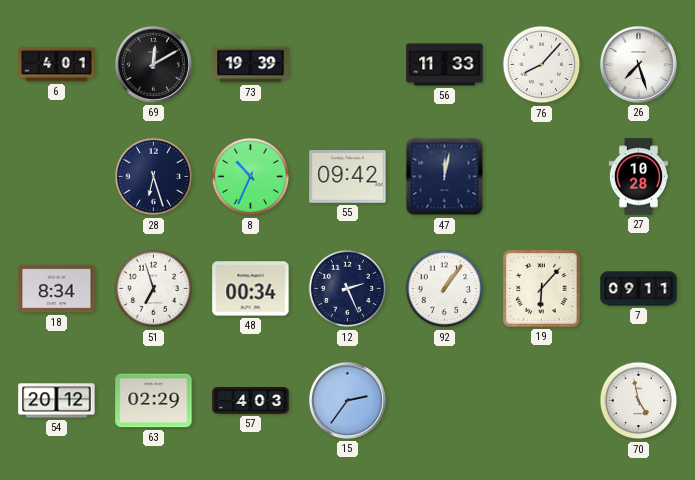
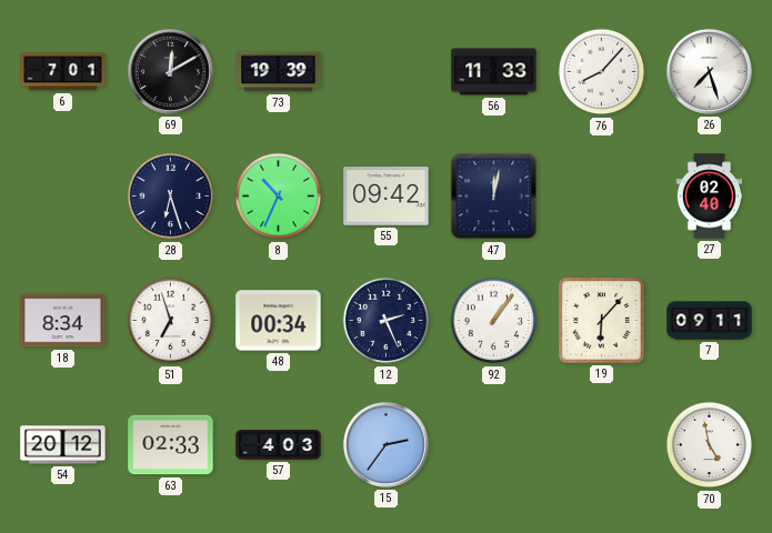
6: 4:01 -> 7:01 (63, 72)
27: 10:28 -> 02:40 (710, 197)
63: 02:29 -> 02:33 (171, 445)
